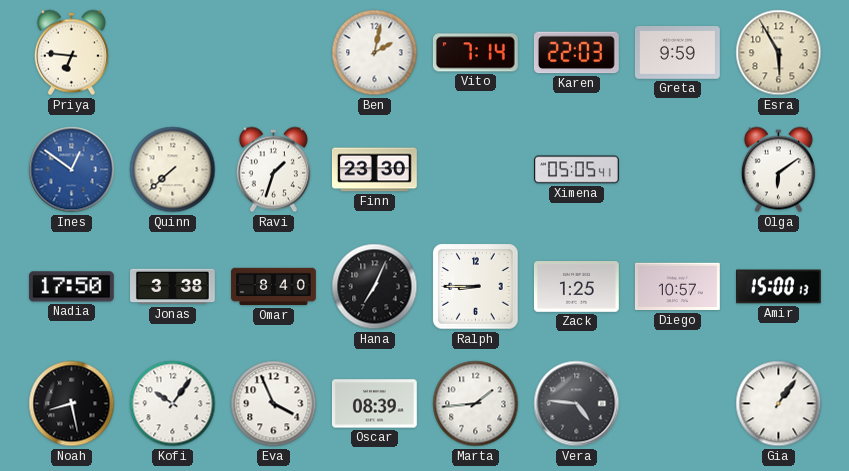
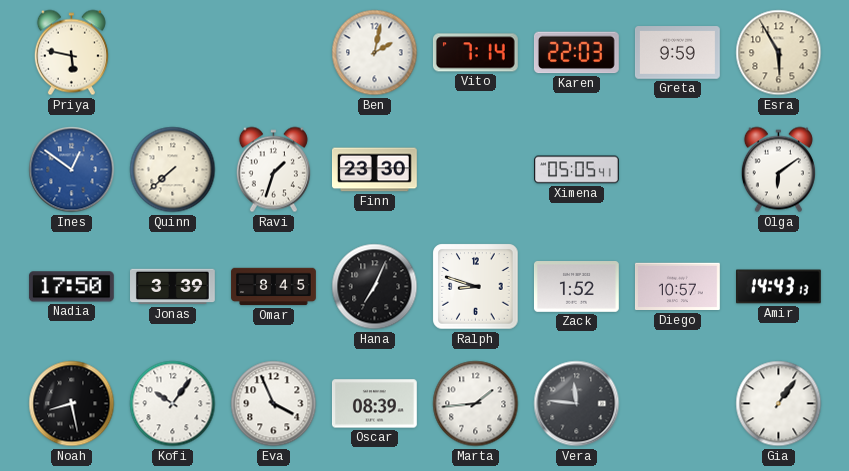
Priya: 6:46 -> 5:47 (71, 53)
Jonas: 3:38 -> 3:39 (173, 287)
Omar: 8:40 -> 8:45 (274, 287)
Ralph: 8:45 -> 8:48 (476, 287)
Zack: 1:25 -> 1:52 (577, 287)
Amir: 15:00 -> 14:43 (779, 287)
Vera: 4:46 -> 11:46 (577, 404)
